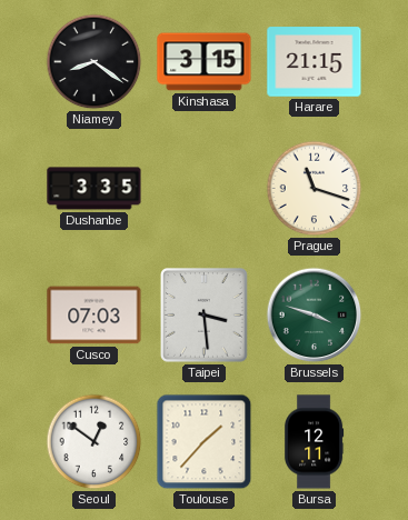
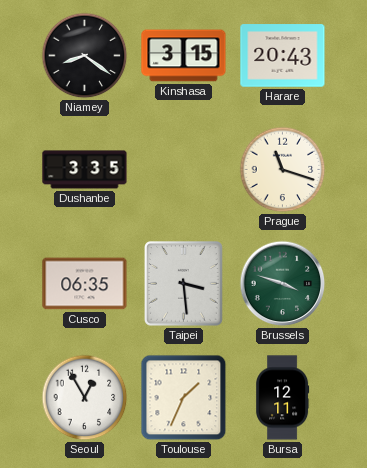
Harare: 21:15 -> 20:43 (283, 56)
Cusco: 07:03 -> 06:35 (85, 284)
Seoul: 12:51 -> 12:55 (85, 398)
Toulouse: 1:37 -> 1:34 (184, 398)
